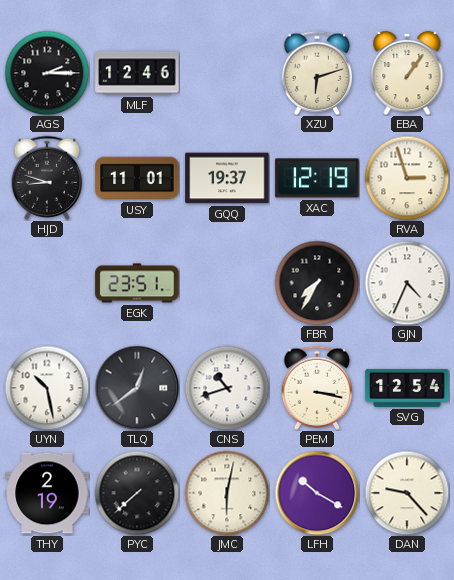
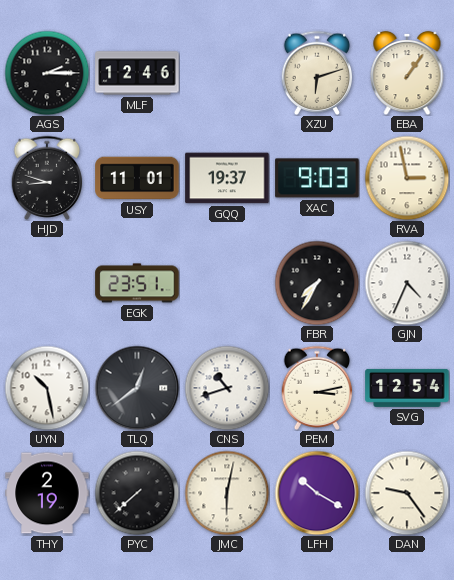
XAC: 12:19 -> 9:03 (317, 178)
RVA: 2:57 -> 2:58 (407, 178)
PEM: 3:17 -> 3:13 (317, 387)
DAN: 9:23 -> 9:24 (407, 493)
